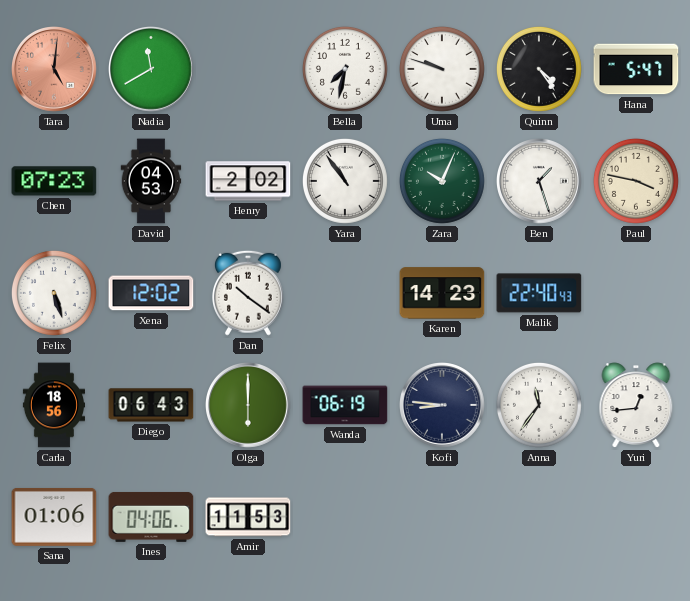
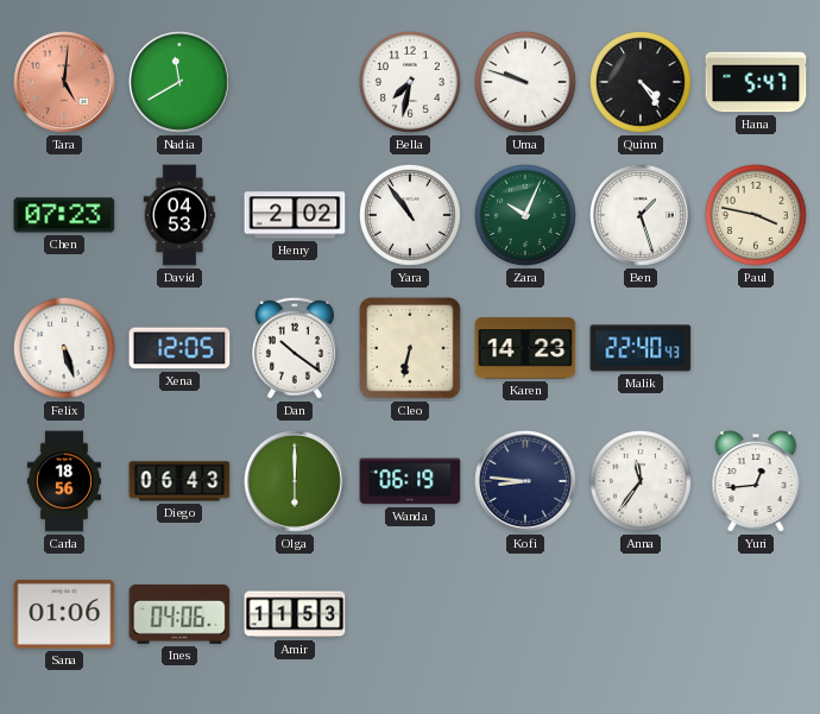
Xena: 12:02 -> 12:05 (179, 348)
Cleo: none -> 6:32 (410, 348)
